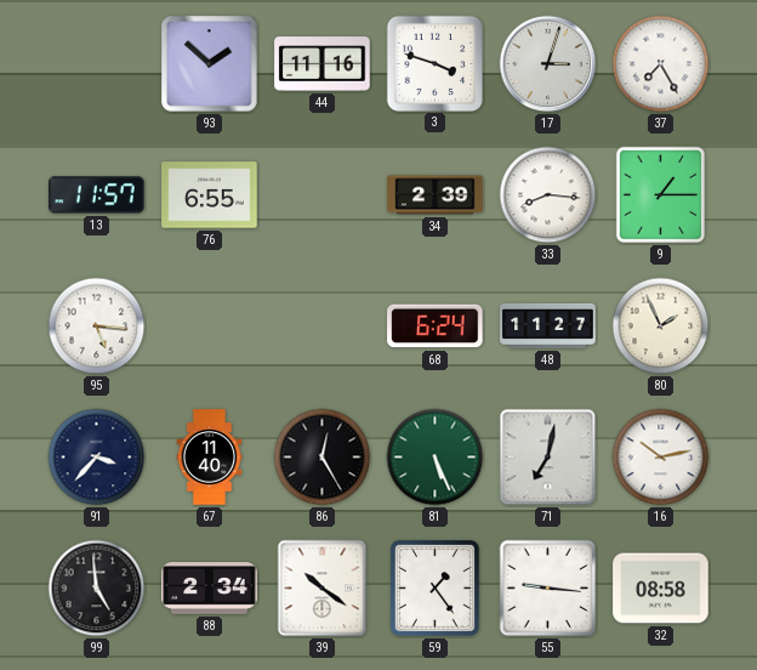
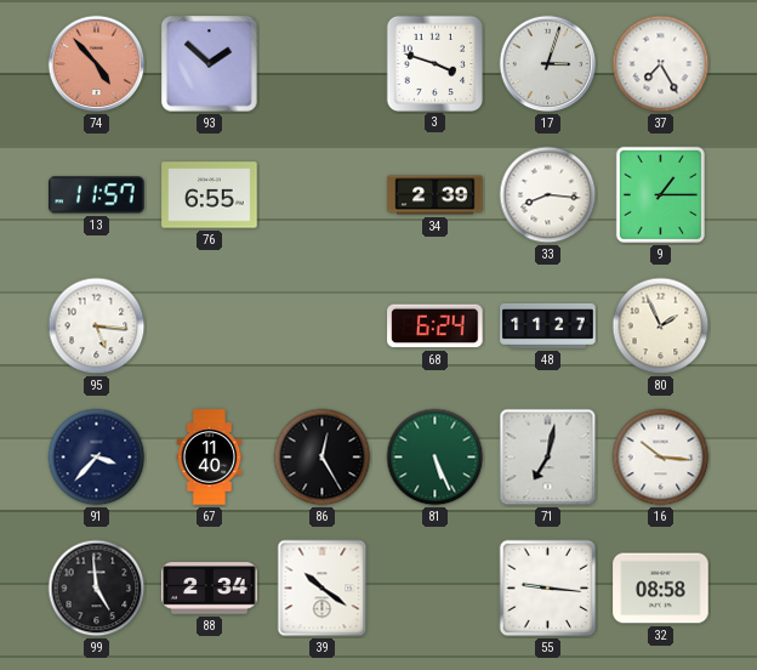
74: none -> 4:53 (97, 64)
44: 11:16 -> none (323, 64)
16: 10:13 -> 10:16 (661, 458)
59: 1:24 -> none (434, 589)
